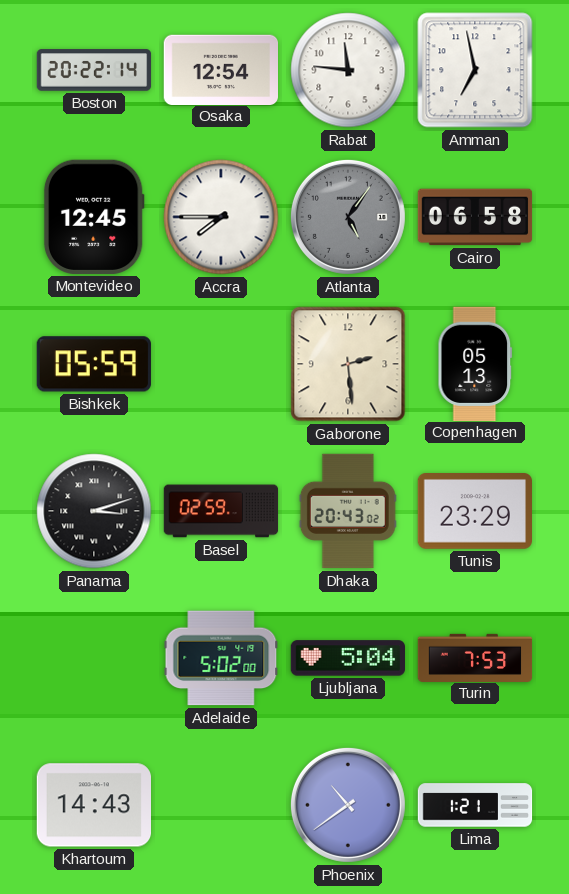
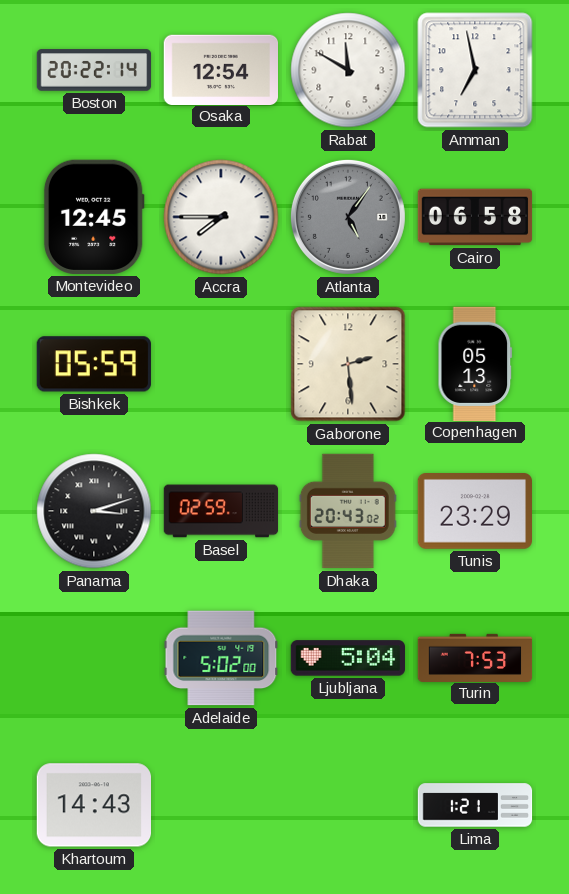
Rabat: 11:46 -> 11:50 (348, 70)
Phoenix: 10:39 -> none (348, 805)
